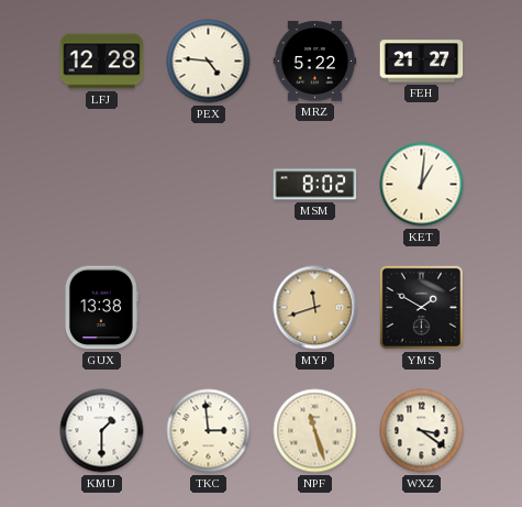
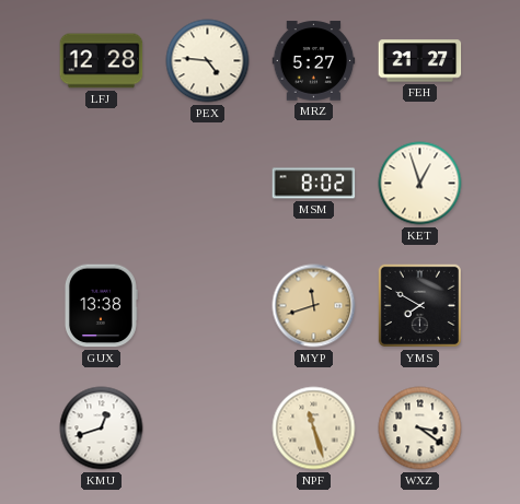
MRZ: 5:22 -> 5:27 (314, 61)
KET: 1:01 -> 12:57 (420, 184)
YMS: 1:50 -> 7:50 (419, 305)
KMU: 1:30 -> 12:42 (102, 429)
TKC: 2:59 -> none (209, 431)
